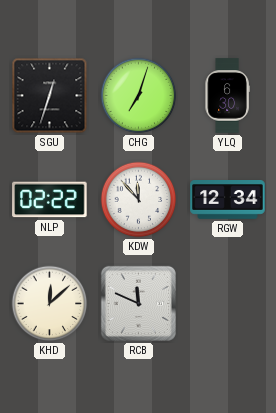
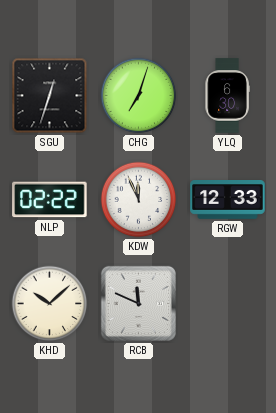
KDW: 11:53 -> 11:56 (139, 200)
RGW: 12:34 -> 12:33 (228, 200)
KHD: 12:08 -> 10:08 (50, 304)
